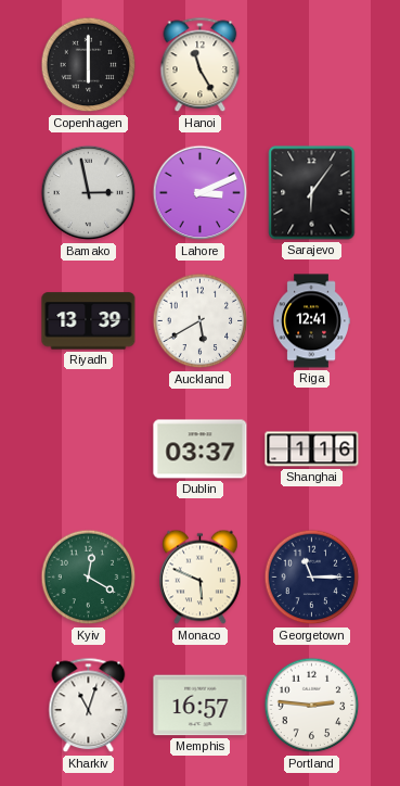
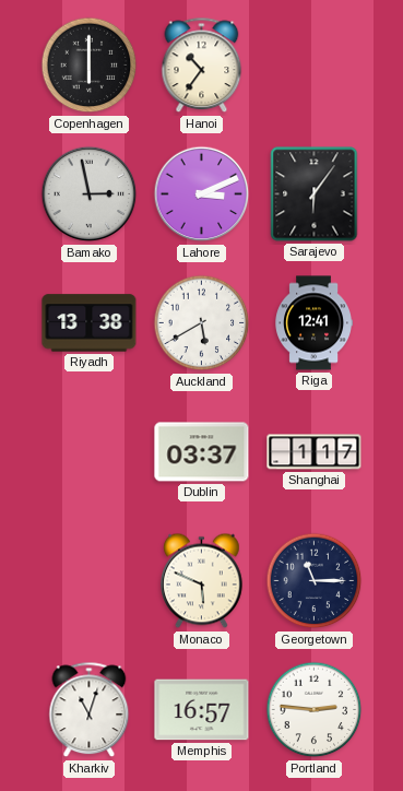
Hanoi: 11:25 -> 10:36 (202, 66)
Riyadh: 13:39 -> 13:38 (90, 323)
Shanghai: 1:16 -> 1:17 (315, 452)
Kyiv: 12:20 -> none (89, 578)
